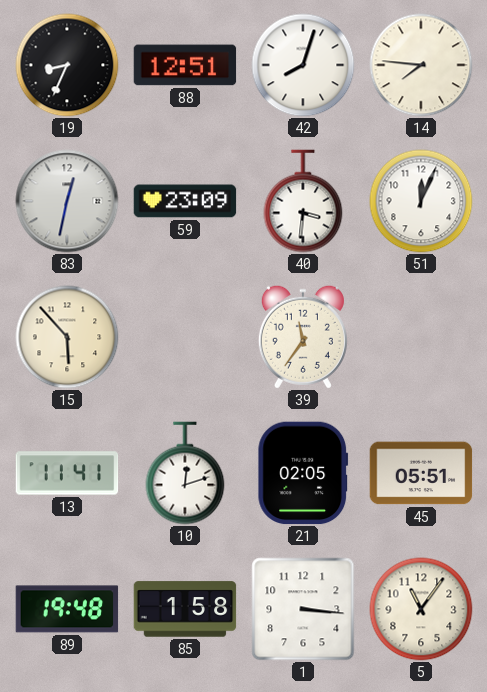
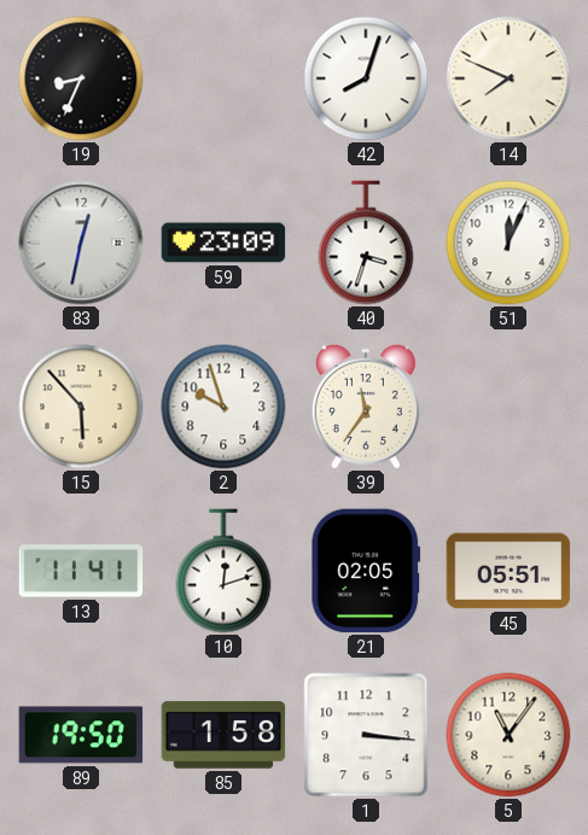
88: 12:51 -> none (185, 65)
14: 7:46 -> 7:49 (508, 78)
40: 3:31 -> 3:33 (366, 243)
2: none -> 9:57 (223, 407)
89: 19:48 -> 19:50 (81, 735)
